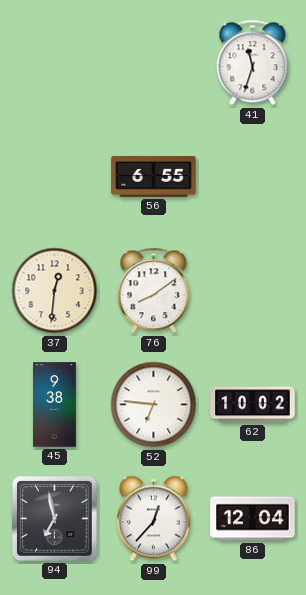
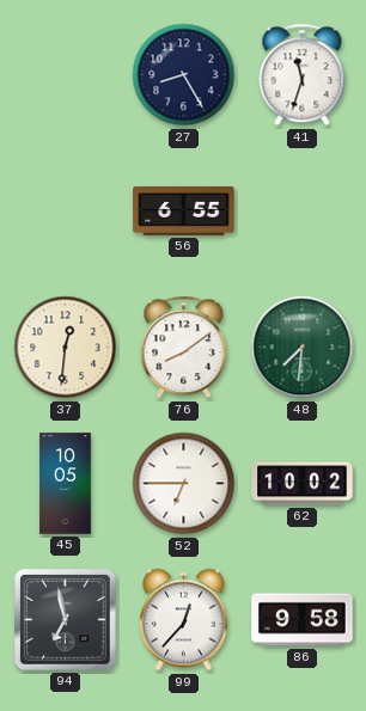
27: none -> 8:25 (184, 75)
48: none -> 7:31 (303, 348)
45: 9:38 -> 10:05 (66, 484)
52: 6:46 -> 6:45 (184, 484)
86: 12:04 -> 9:58 (303, 620)
